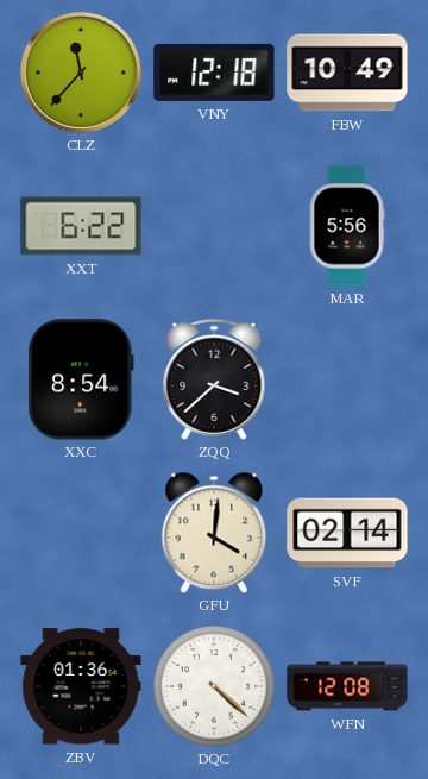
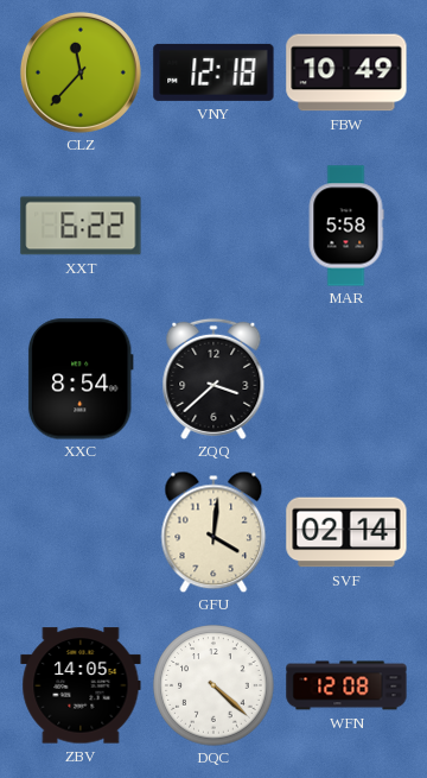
MAR: 5:56 -> 5:58 (346, 226)
ZBV: 01:36 -> 14:05 (81, 685)
